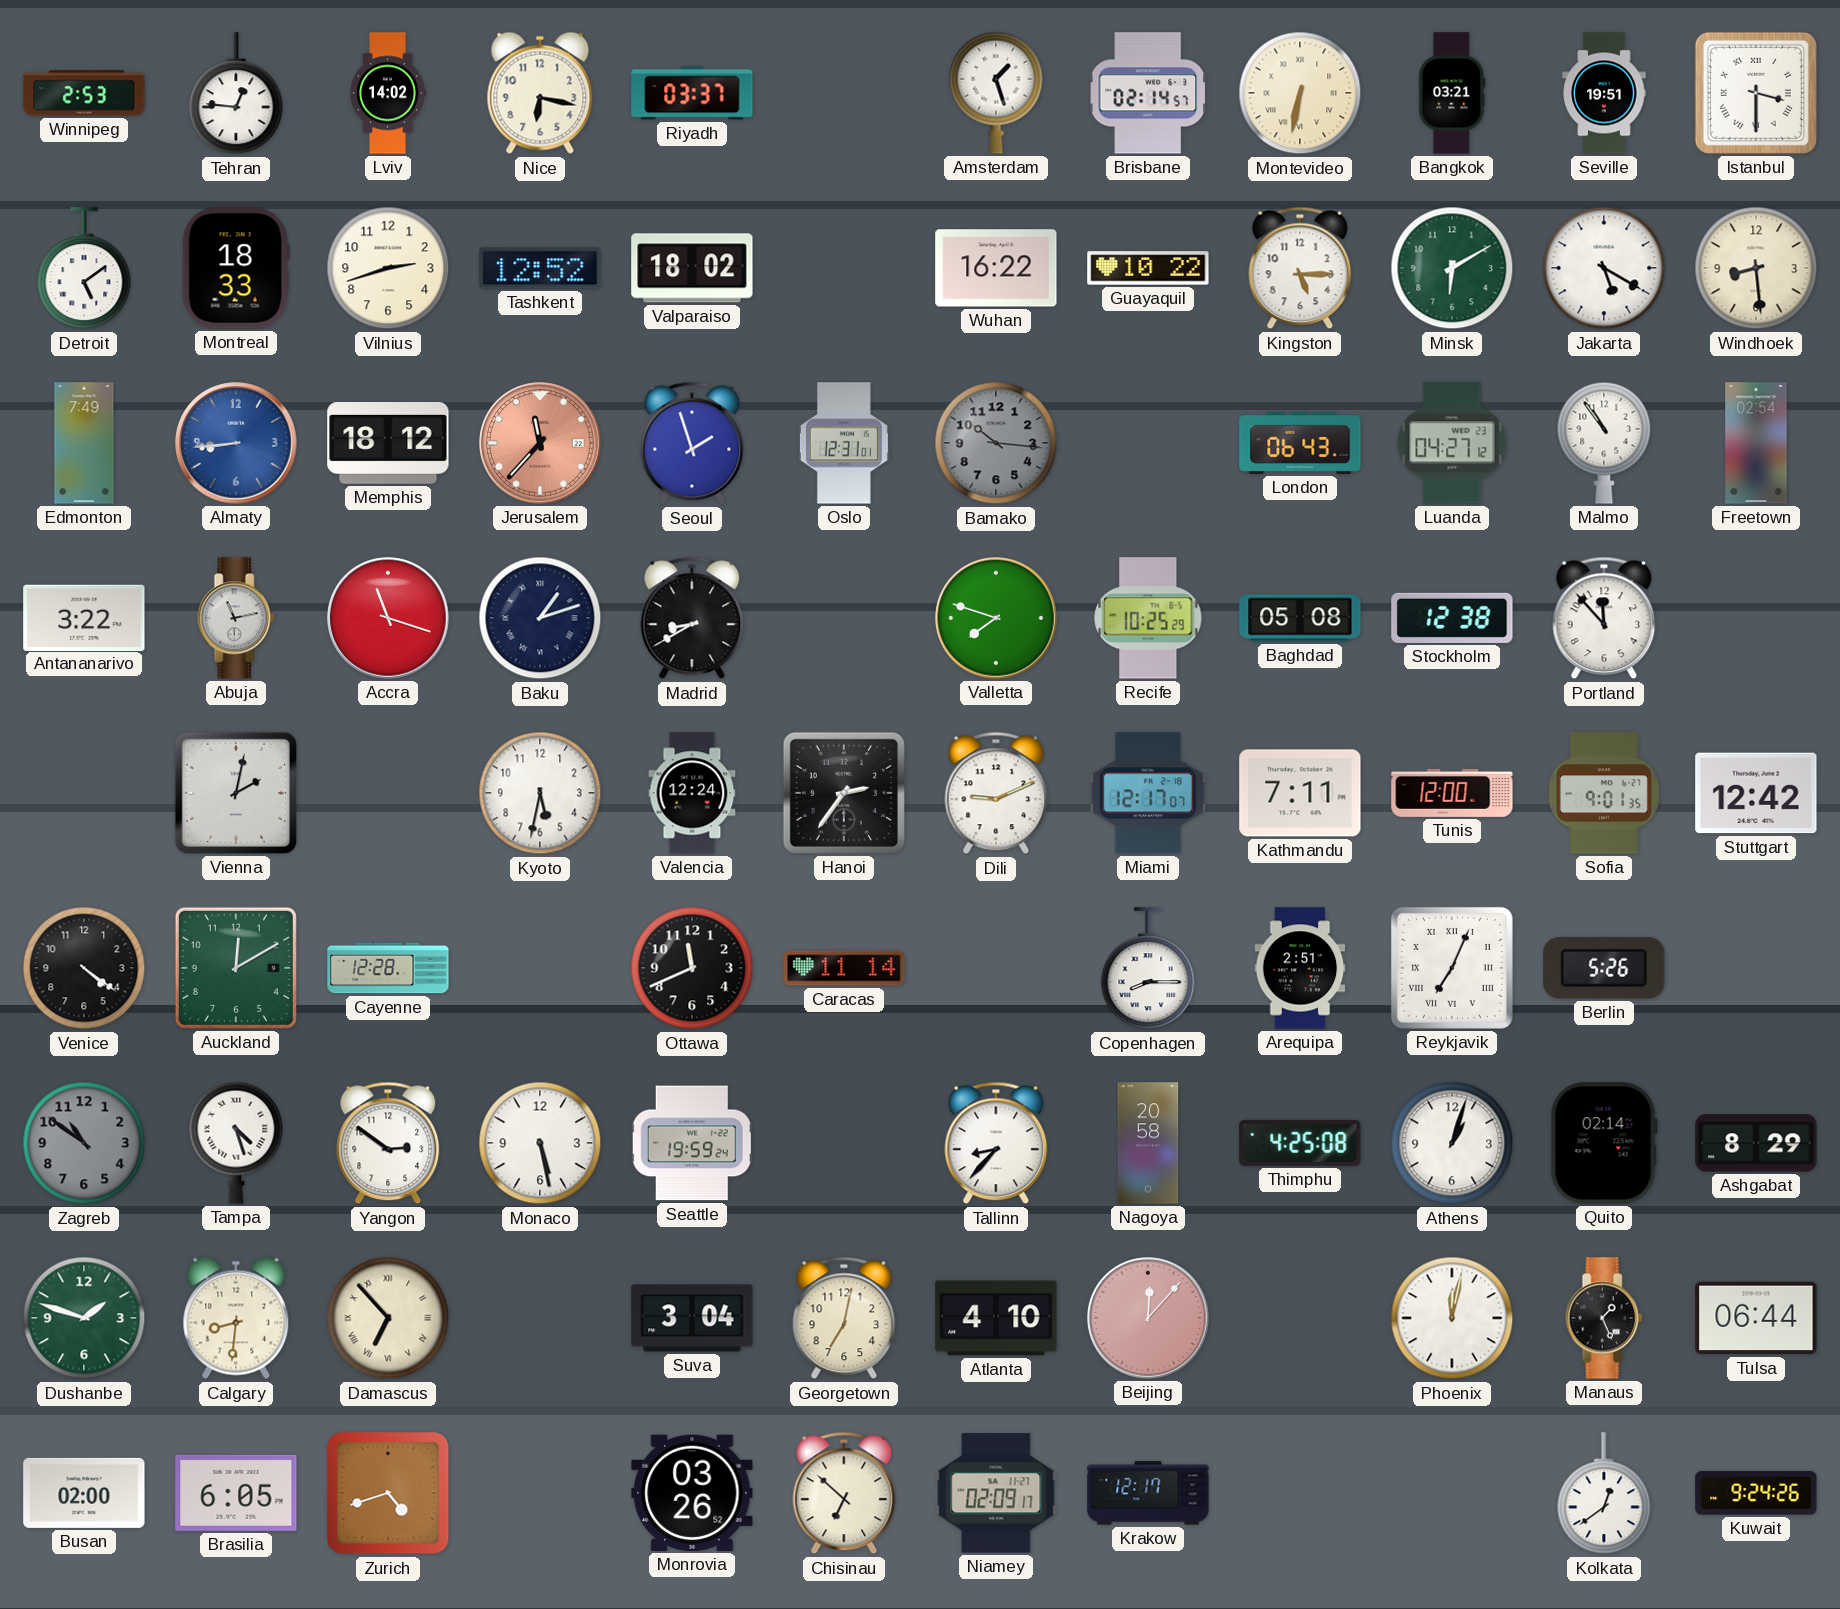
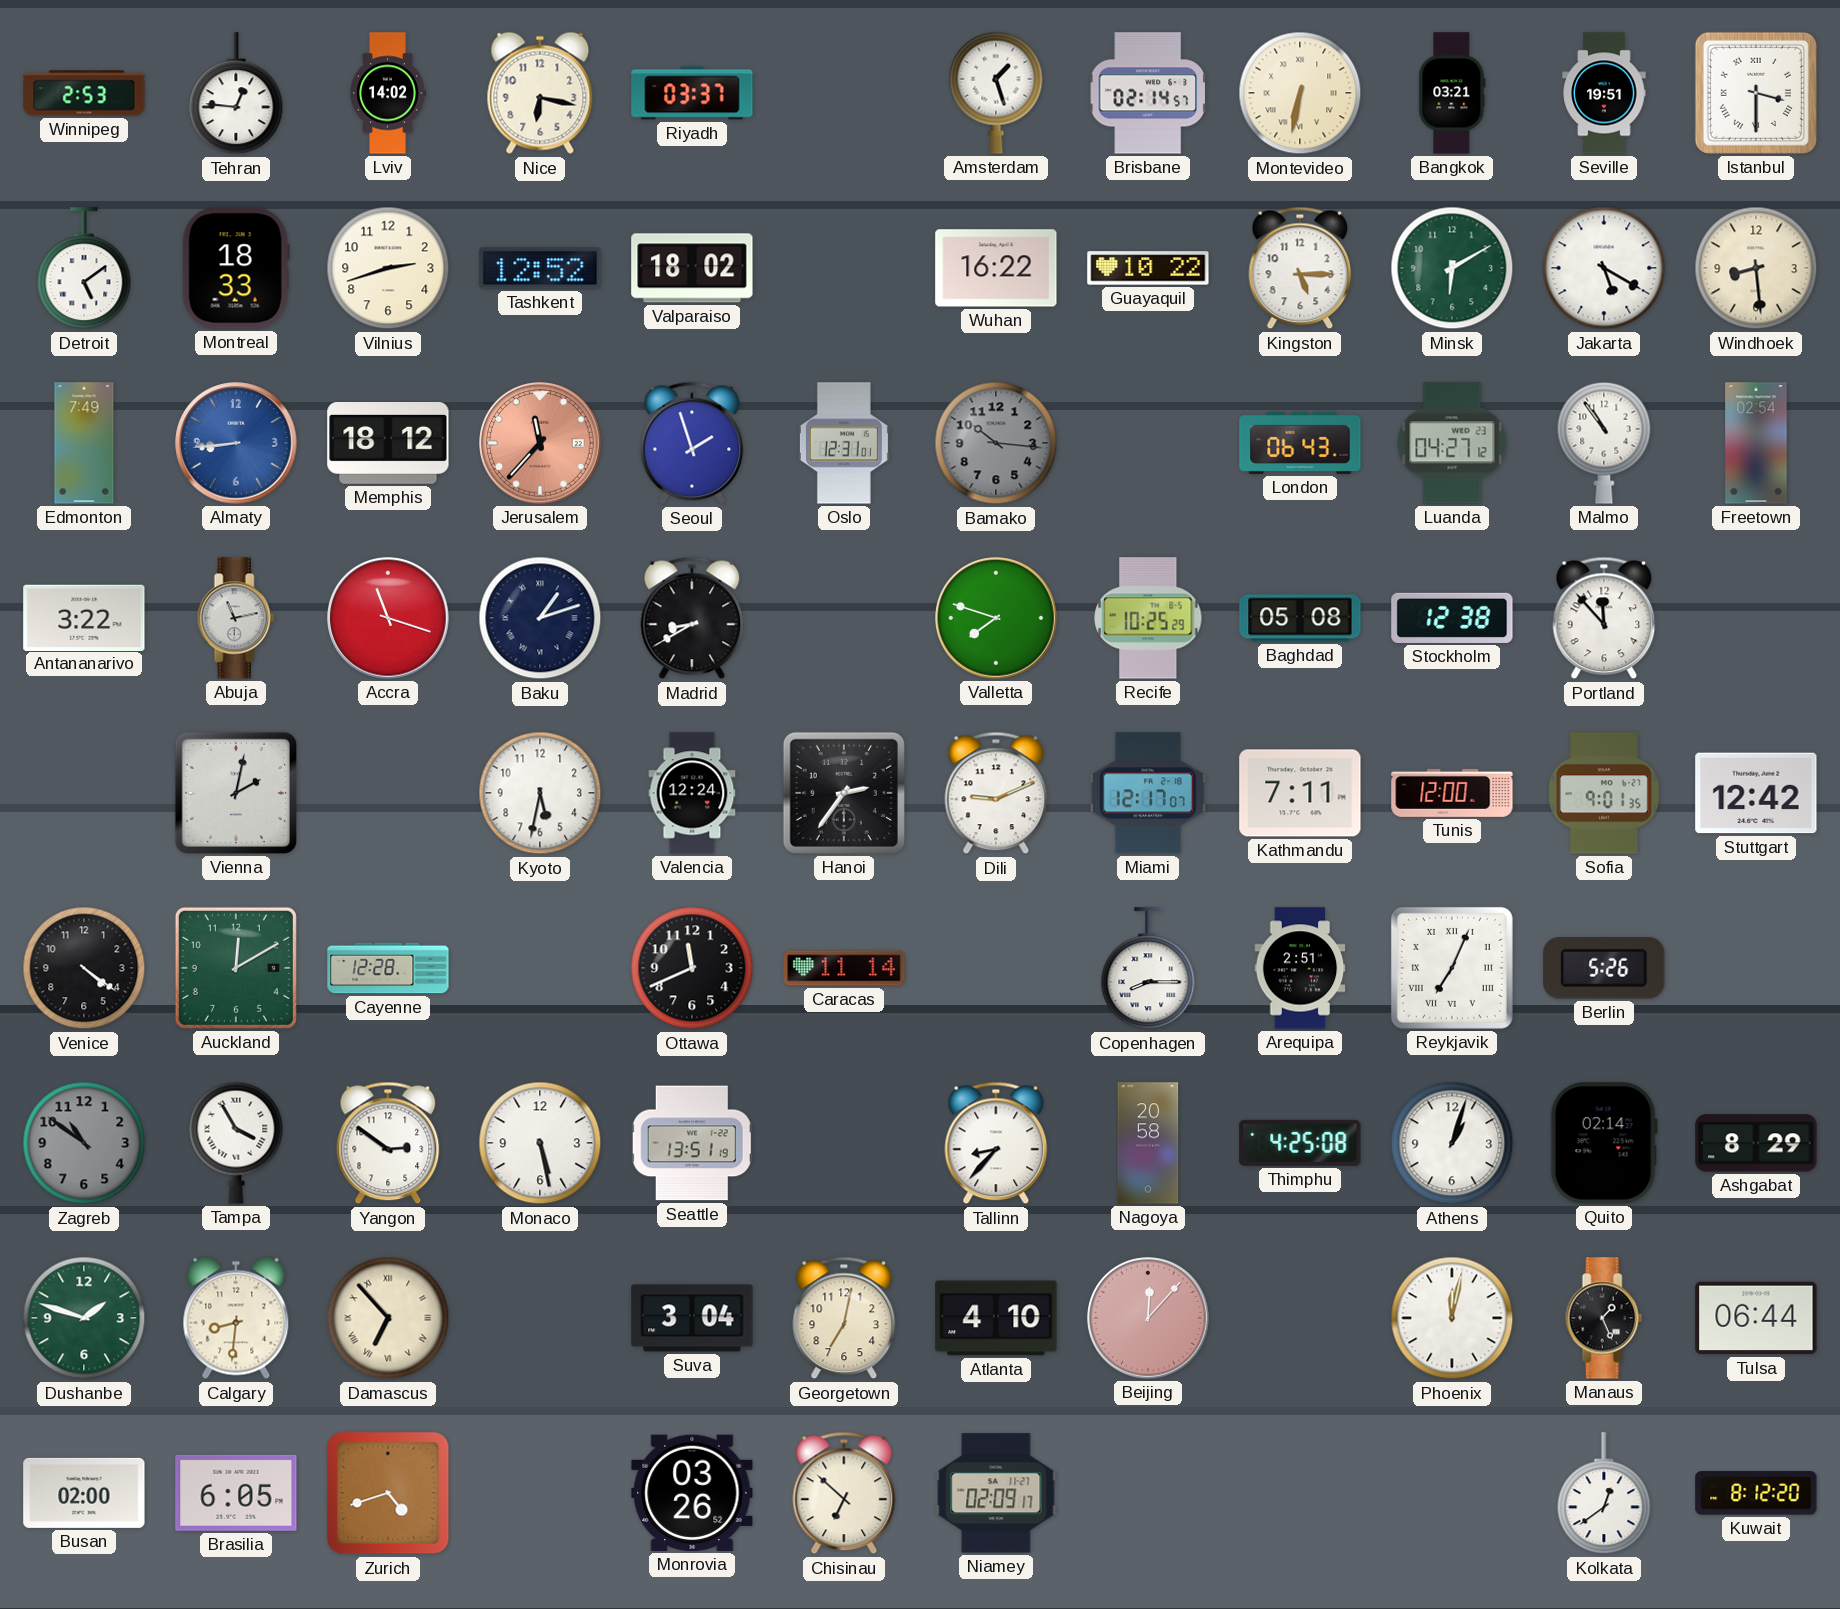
Tampa: 4:27 -> 3:55 (236, 1143)
Seattle: 19:59 -> 13:51 (692, 1143)
Krakow: 12:17 -> none (1148, 1493)
Kuwait: 9:24 -> 8:12 (1756, 1493)
